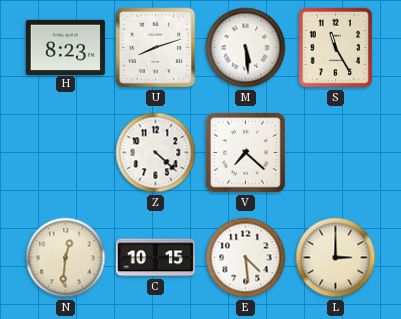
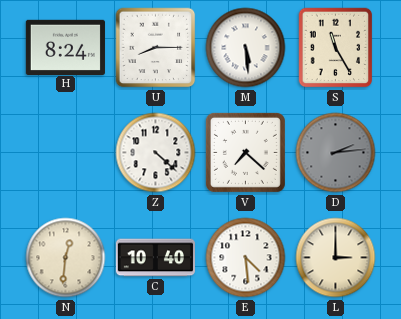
H: 8:23 -> 8:24 (65, 47)
U: 8:12 -> 8:15 (156, 48)
D: none -> 2:14 (336, 153)
C: 10:15 -> 10:40 (155, 258)
